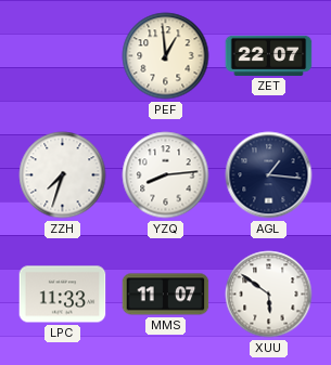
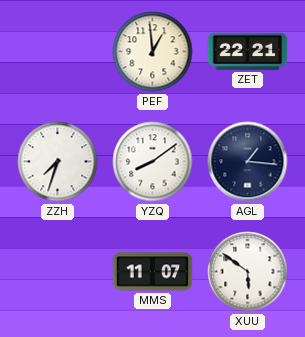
ZET: 22:07 -> 22:21 (248, 51)
YZQ: 8:14 -> 8:09 (153, 162)
LPC: 11:33 -> none (63, 295)
